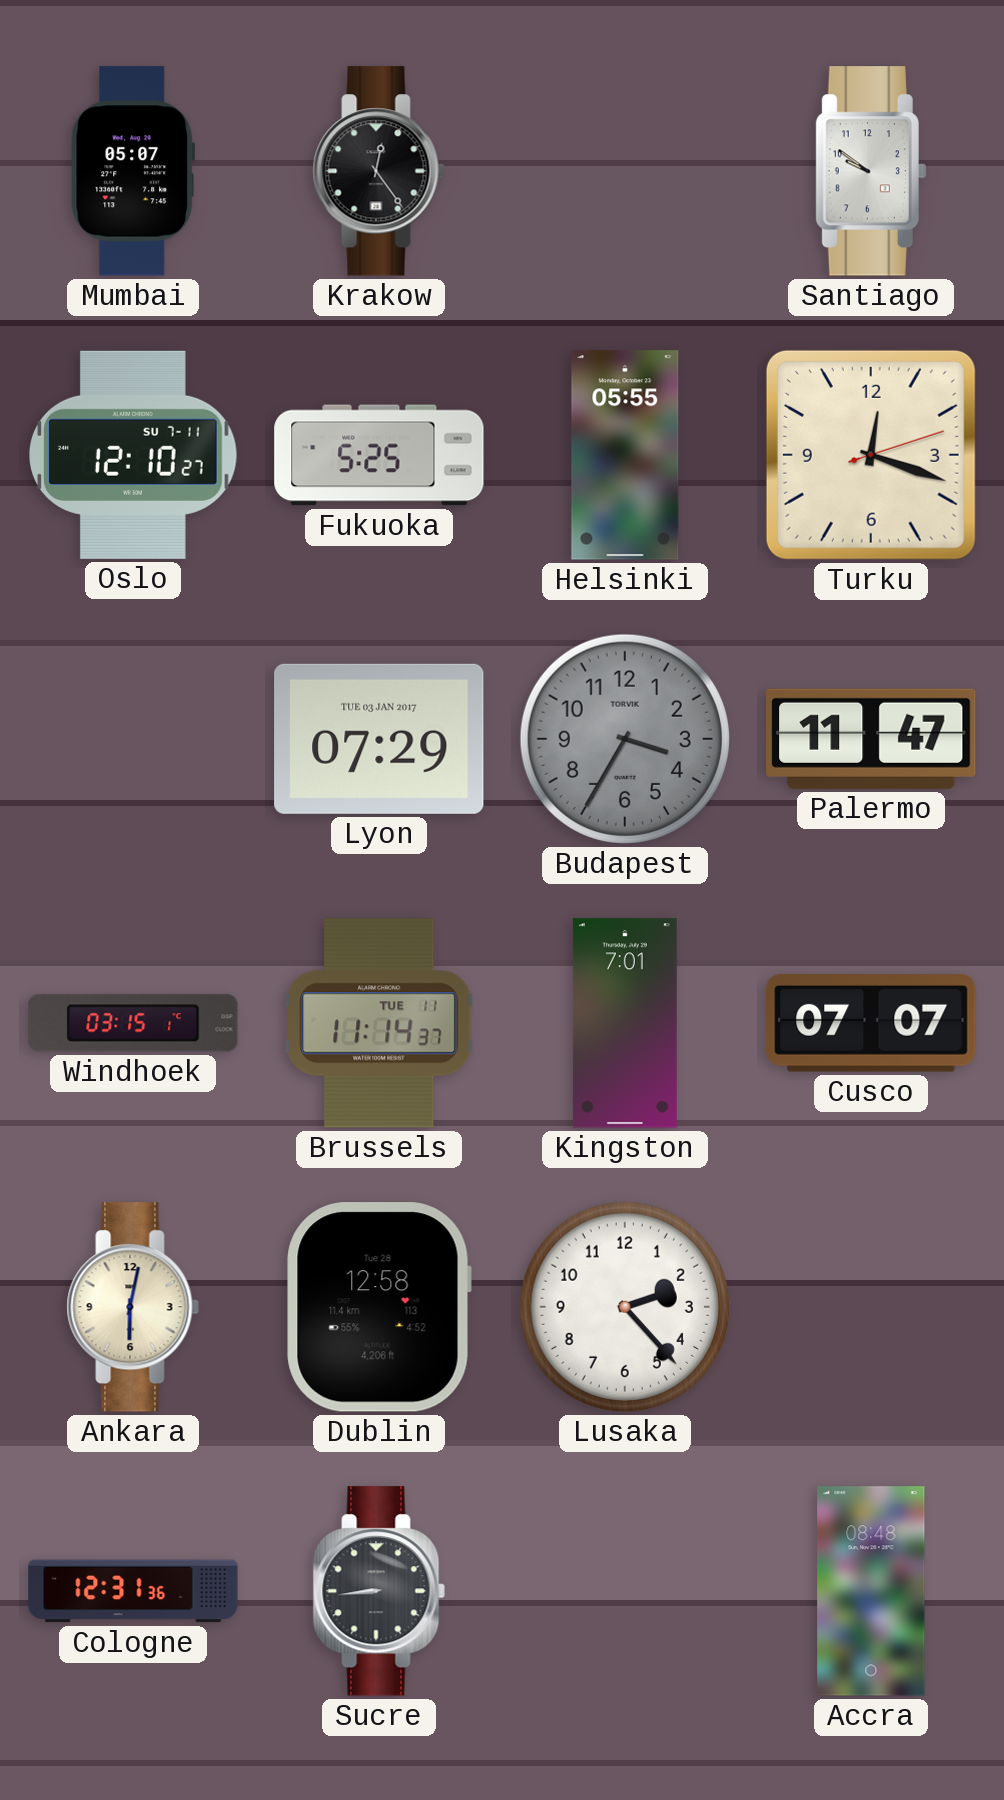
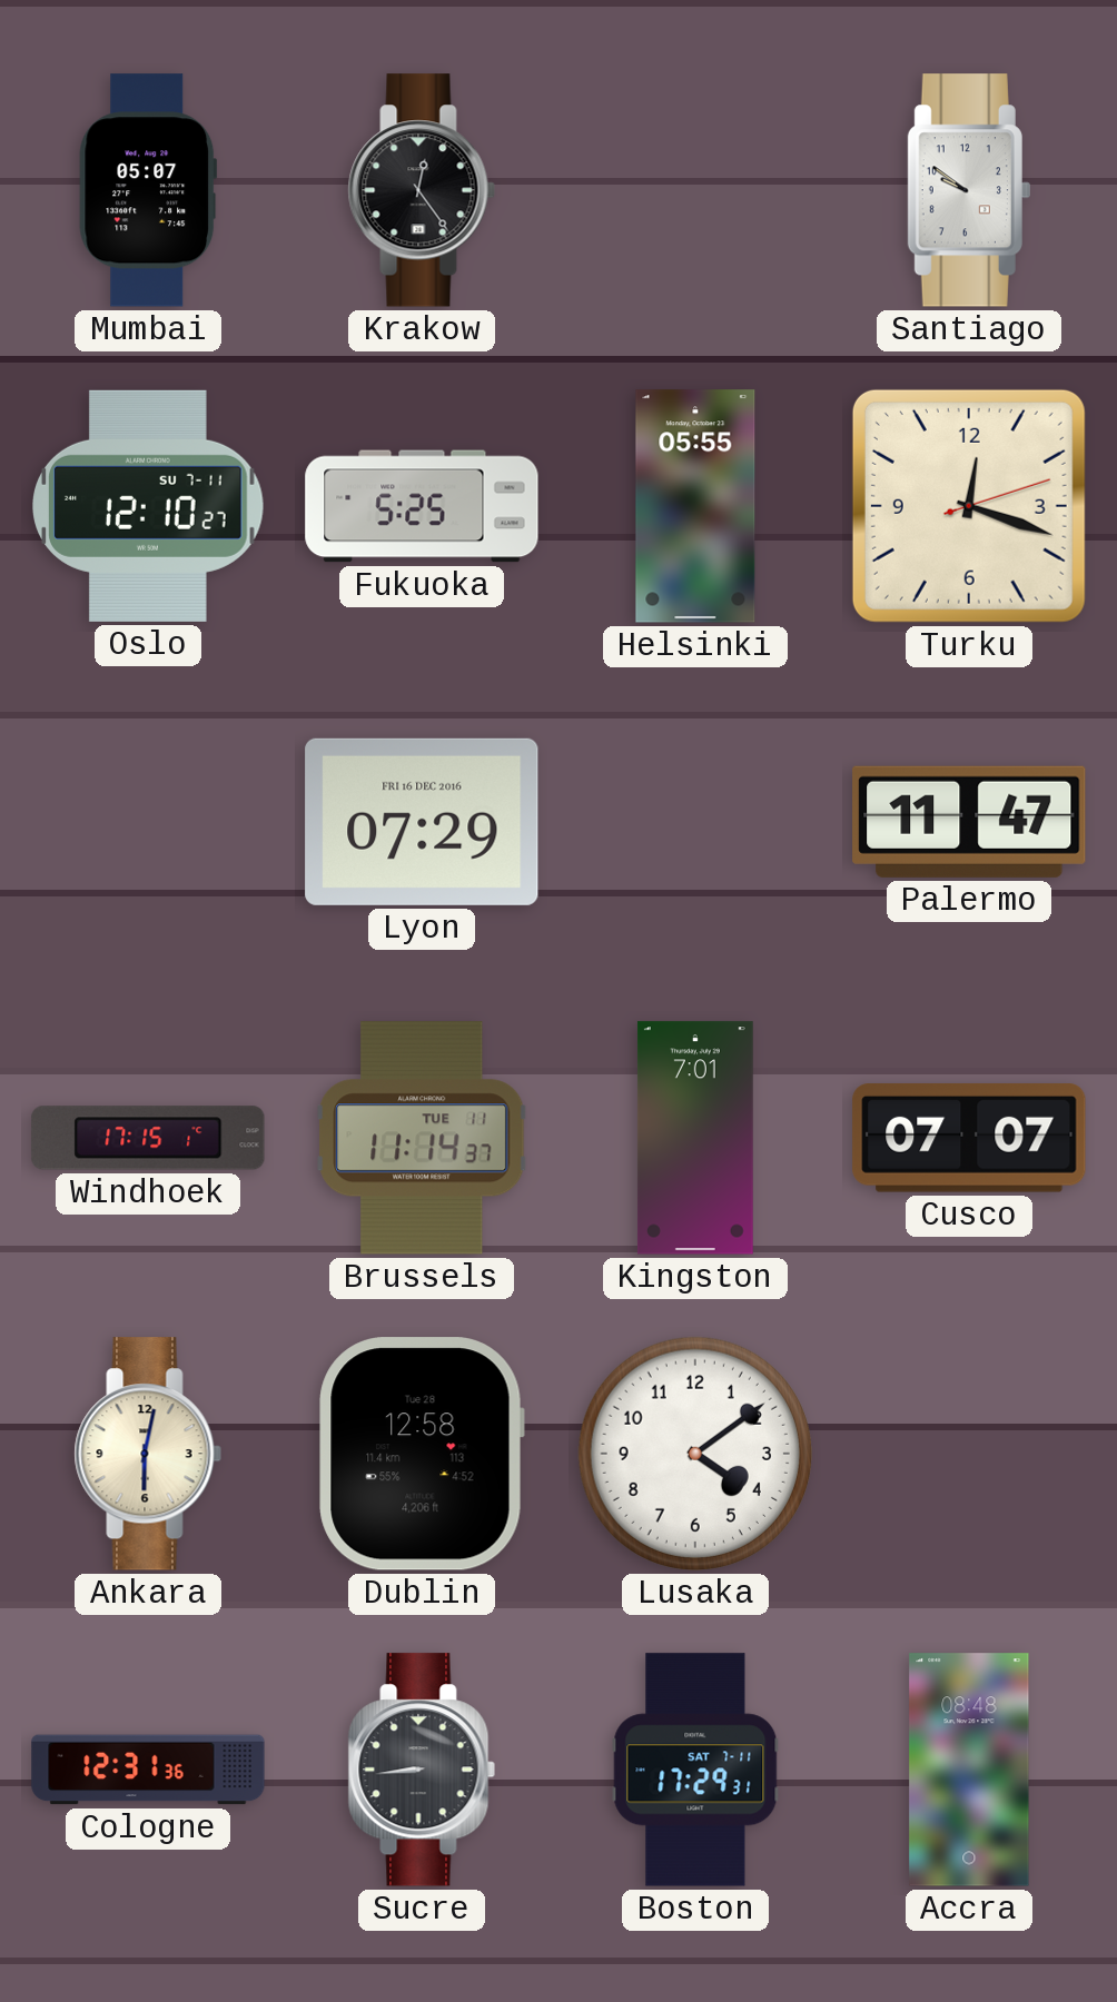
Lyon date: TUE 03 JAN 2017 -> FRI 16 DEC 2016 (422, 822)
Budapest: 3:35 -> none (625, 739)
Windhoek: 03:15 -> 17:15 (148, 1138)
Lusaka: 2:23 -> 4:09 (695, 1454)
Boston: none -> 17:29 (695, 1770)
